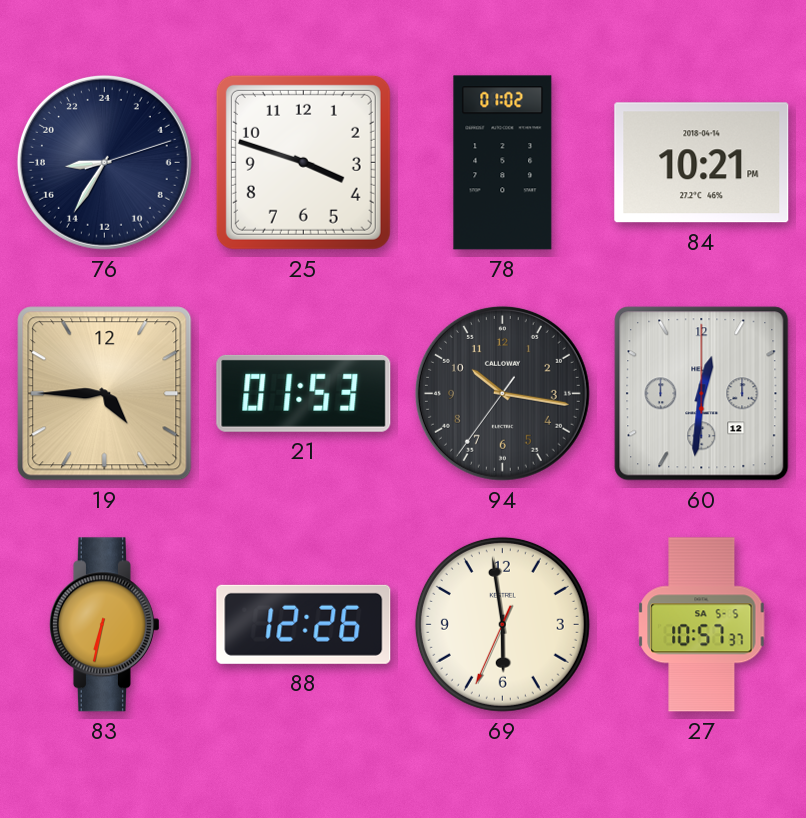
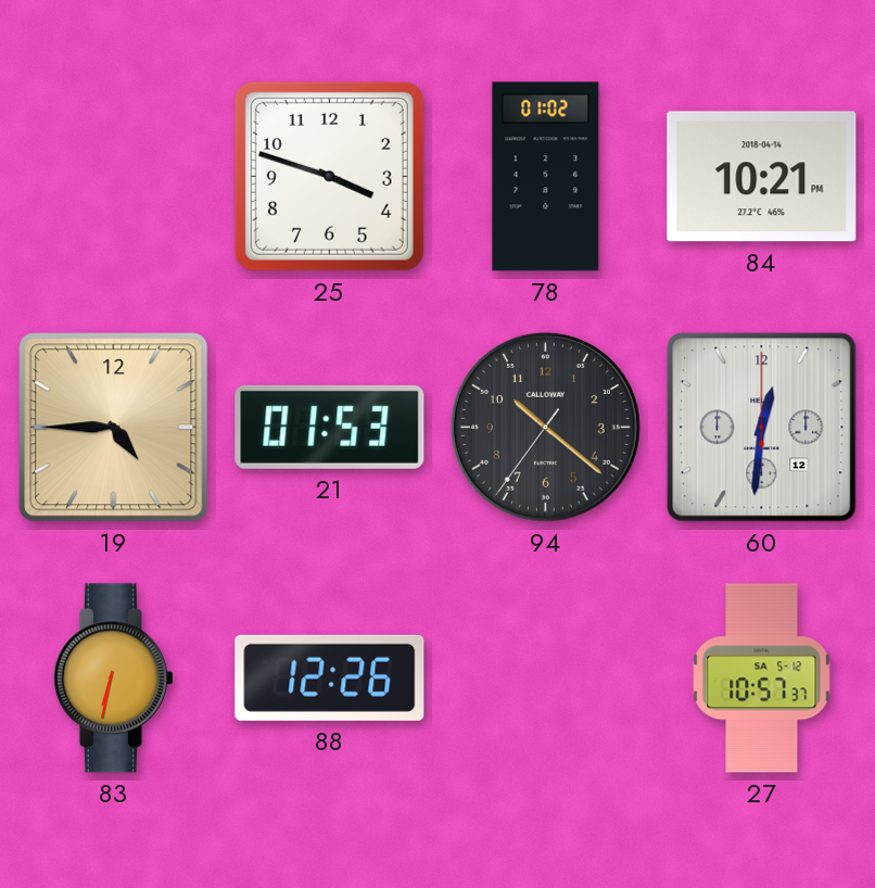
76: 17:35 -> none (104, 162)
94: 10:16 -> 10:21 (545, 427)
69: 5:58 -> none (502, 624)
27 date: SA 5-5 -> SA 5-12 (762, 678)
